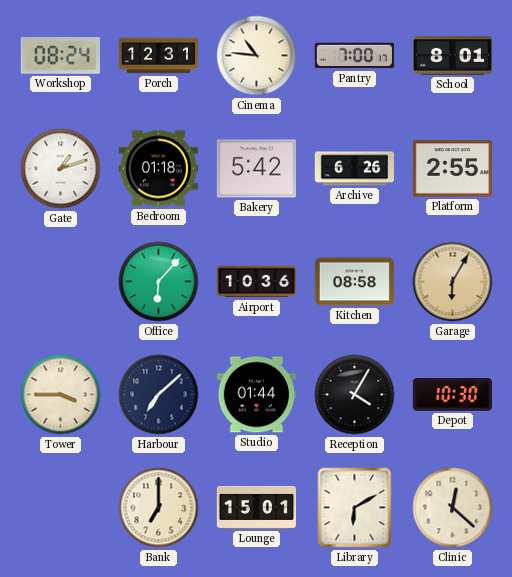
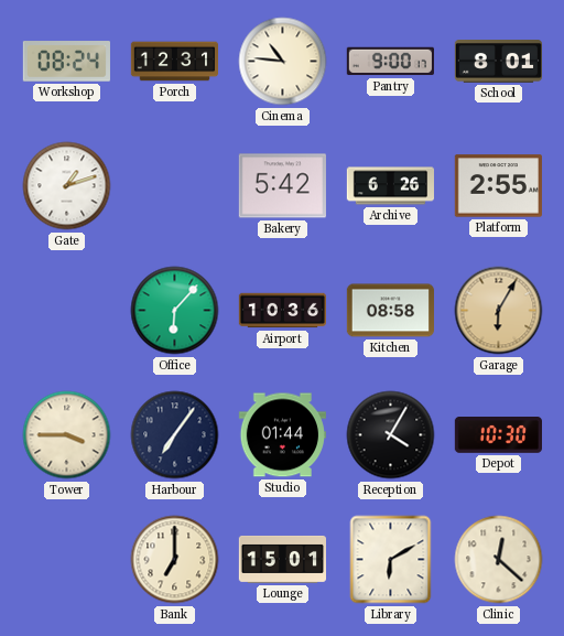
Pantry: 7:00 -> 9:00 (390, 62)
Bedroom: 01:18 -> none (158, 169)
Harbour: 7:08 -> 7:06 (175, 435)
